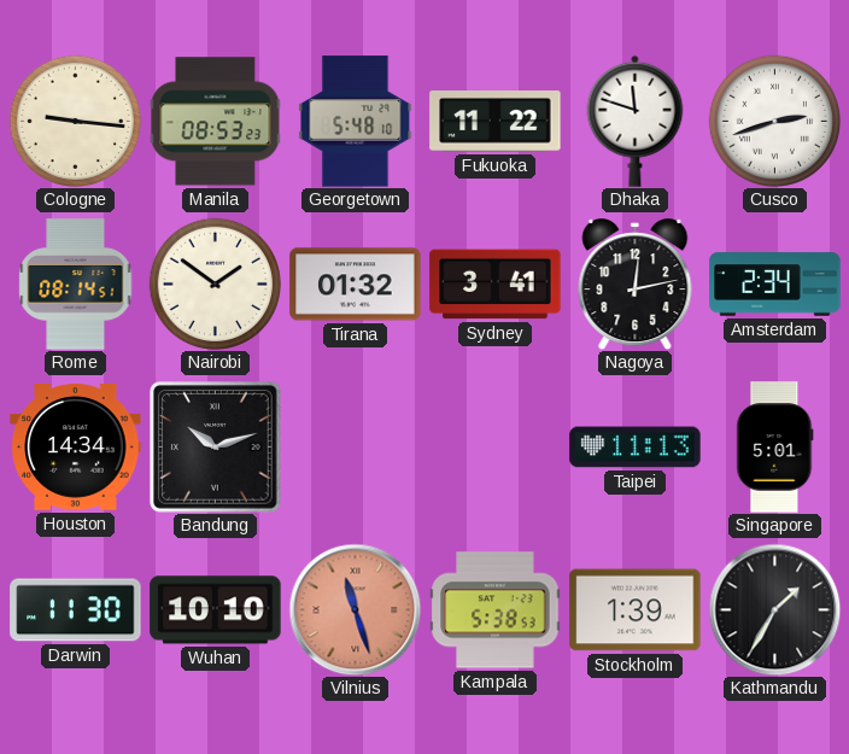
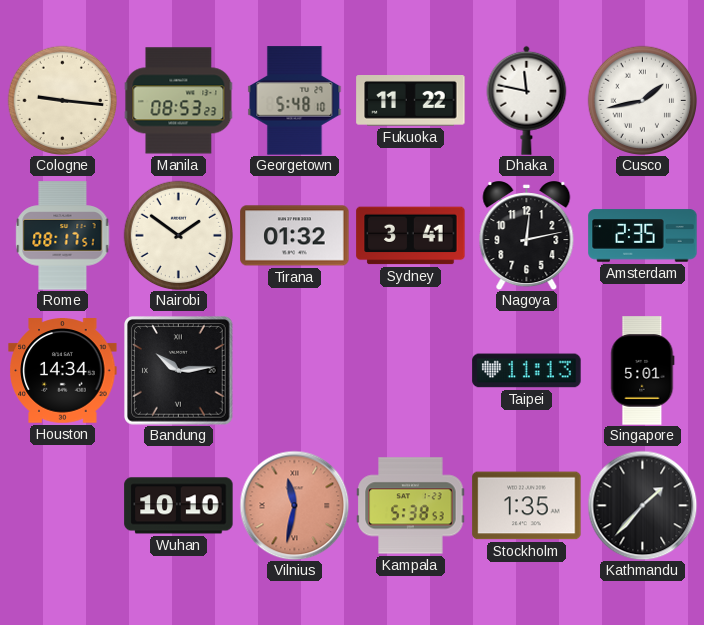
Dhaka: 11:48 -> 11:47 (527, 100)
Cusco: 2:42 -> 1:43 (642, 100)
Rome: 08:14 -> 08:17 (63, 236)
Amsterdam: 2:34 -> 2:35 (643, 236)
Bandung: 10:12 -> 10:14 (179, 371)
Darwin: 11:30 -> none (76, 610)
Vilnius: 11:27 -> 11:32 (294, 505)
Stockholm: 1:39 -> 1:35 (527, 506)
Kathmandu: 1:35 -> 1:37 (642, 505)
